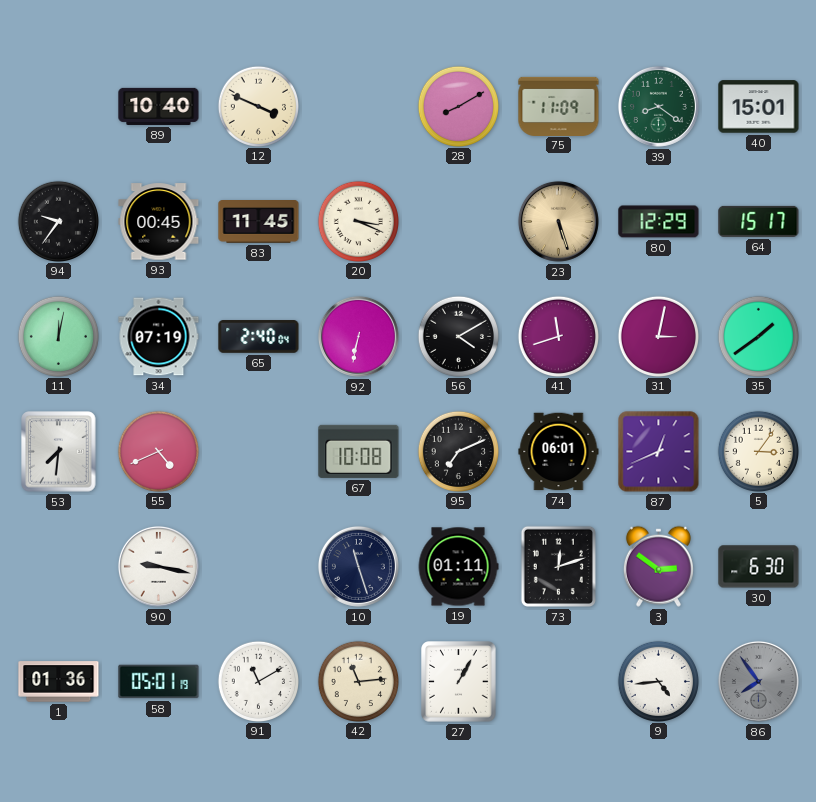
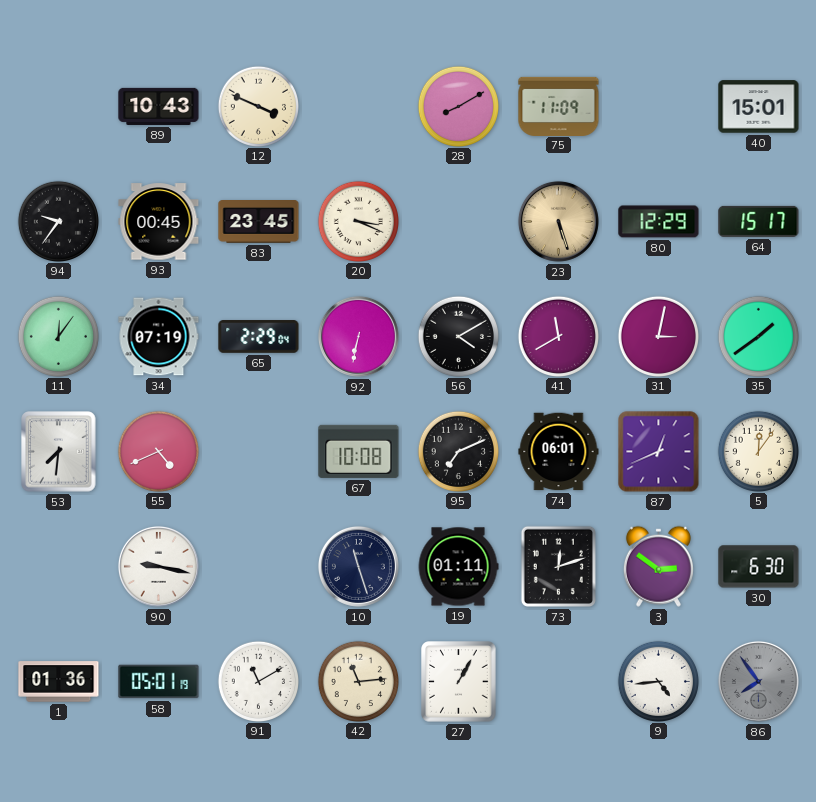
89: 10:40 -> 10:43 (159, 106)
39: 8:21 -> none (658, 106)
83: 11:45 -> 23:45 (259, 222)
11: 12:02 -> 12:06 (58, 336)
65: 2:40 -> 2:29 (259, 337)
41: 11:42 -> 11:40 (558, 336)
5: 3:06 -> 12:06 (758, 451)
